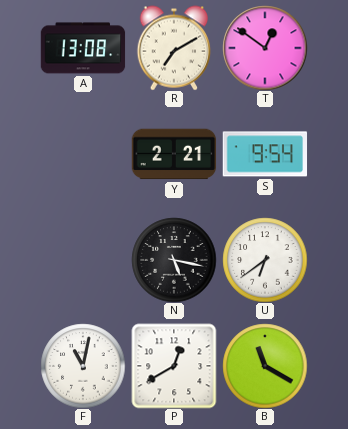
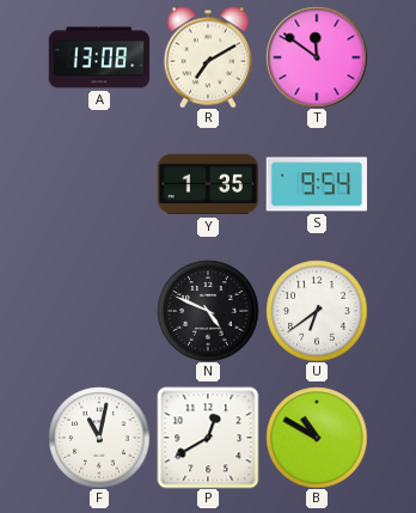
T: 12:51 -> 11:51 (317, 57)
Y: 2:21 -> 1:35 (208, 184)
N: 5:17 -> 4:49 (208, 311)
B: 11:20 -> 10:50 (317, 438)
